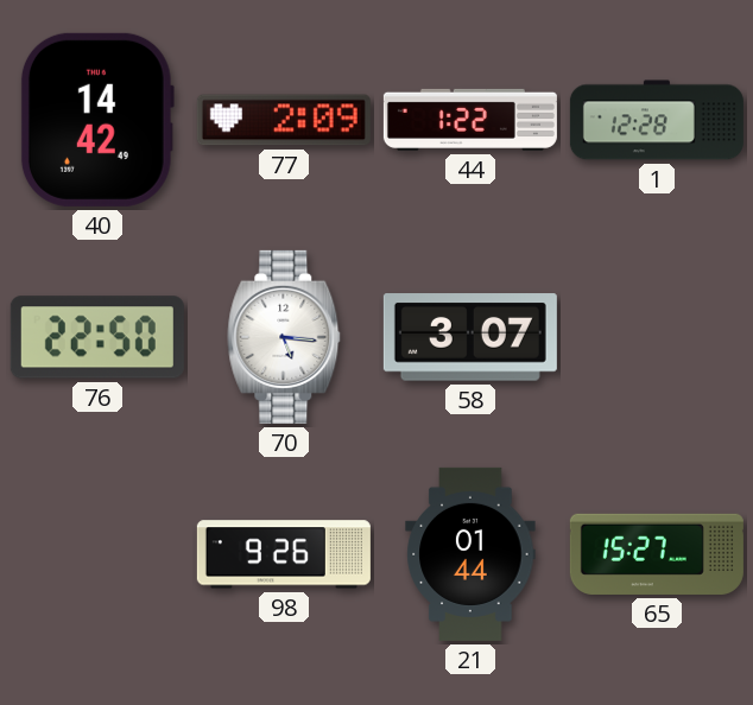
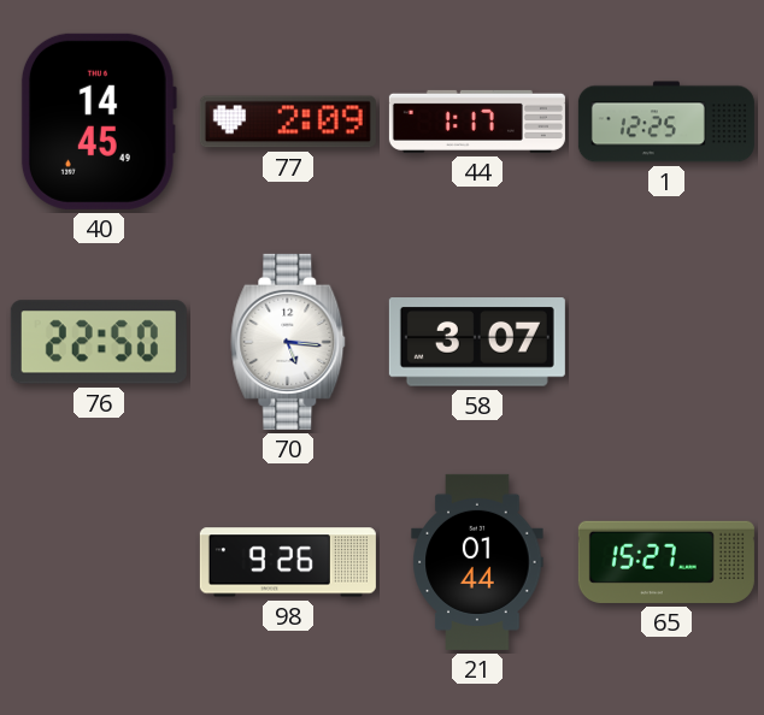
40: 14:42 -> 14:45 (99, 122)
44: 1:22 -> 1:17 (477, 122)
1: 12:28 -> 12:25 (666, 122)
